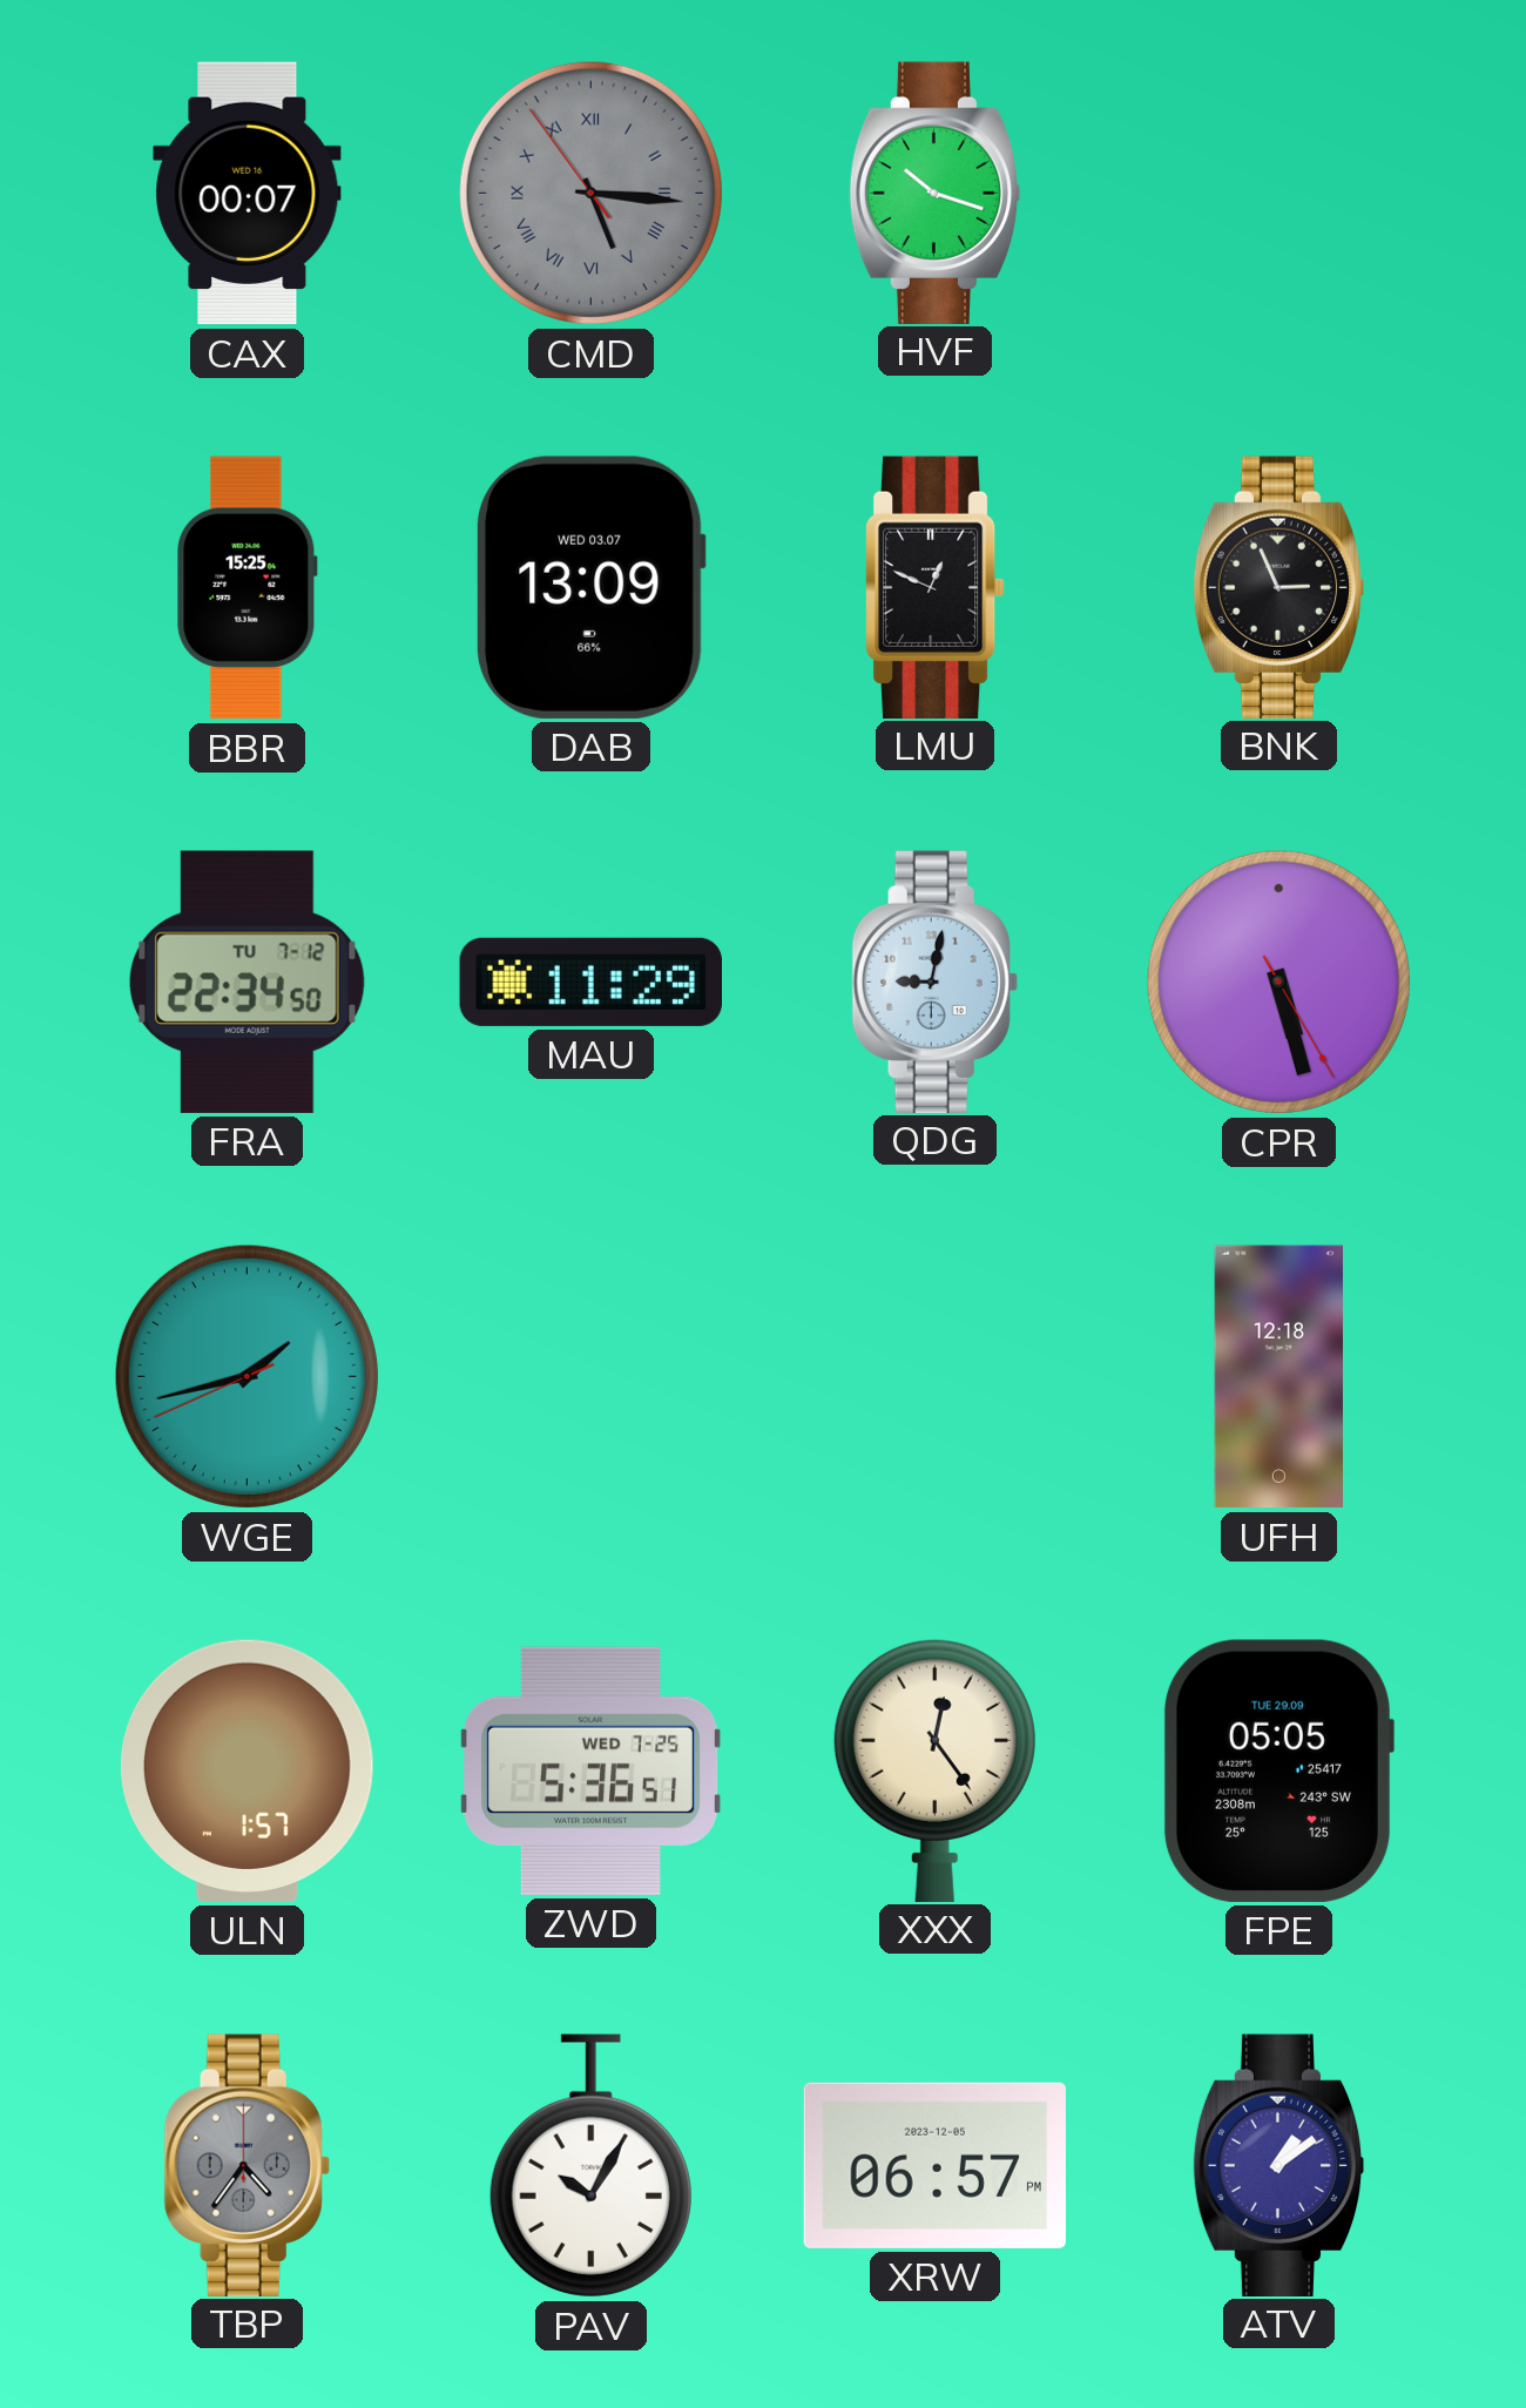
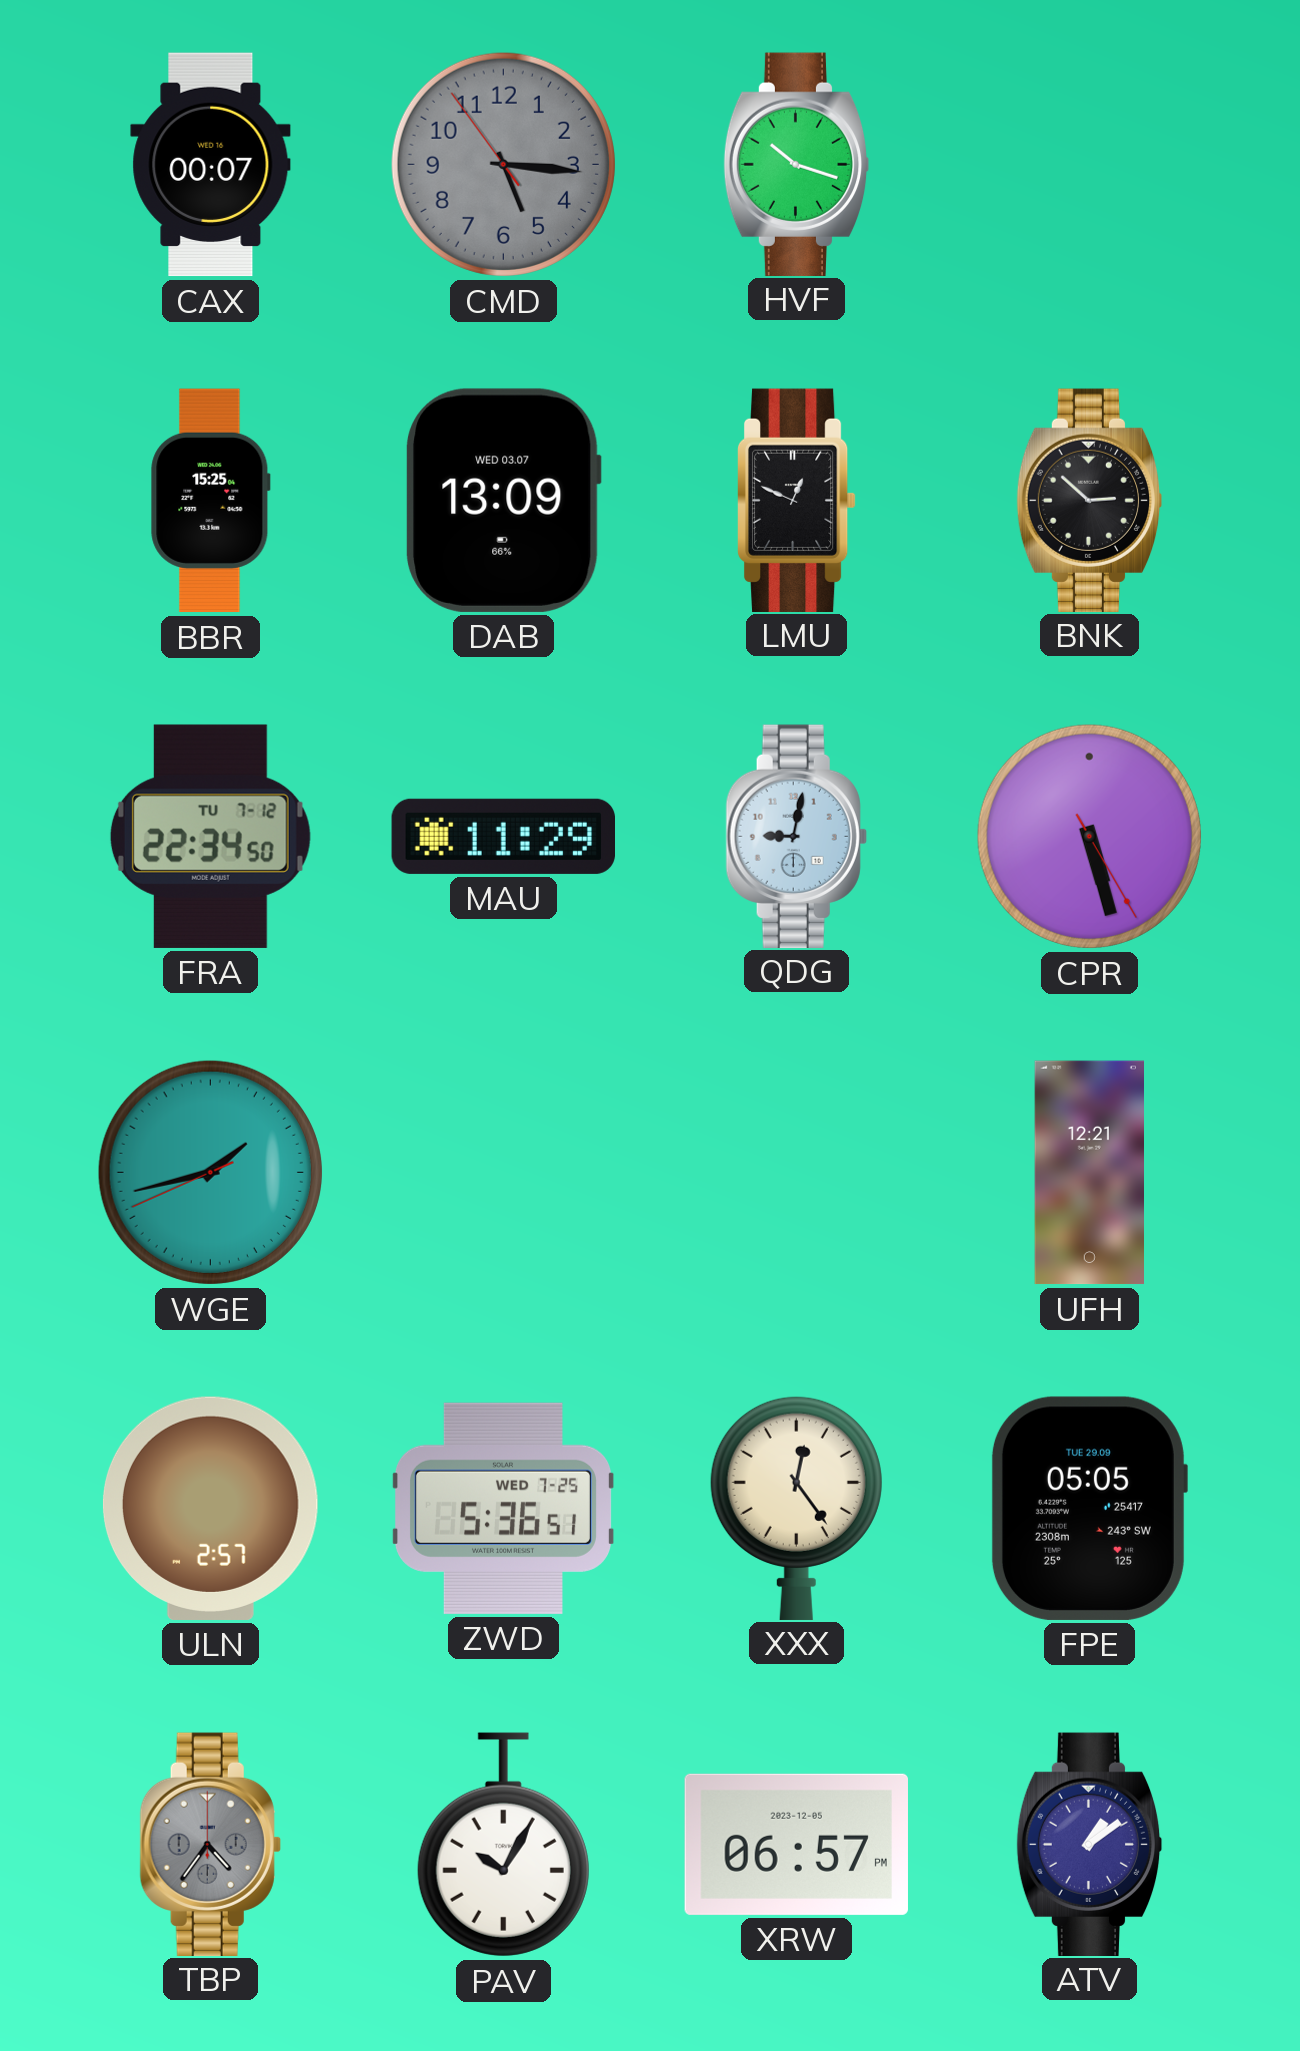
CMD numerals: Roman -> Arabic (503, 164)
BNK: 2:56 -> 2:52 (1090, 500)
UFH: 12:18 -> 12:21 (1089, 1173)
ULN: 1:57 -> 2:57 (210, 1508)
